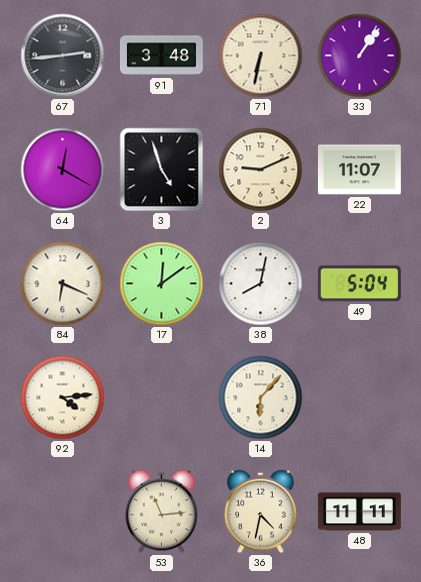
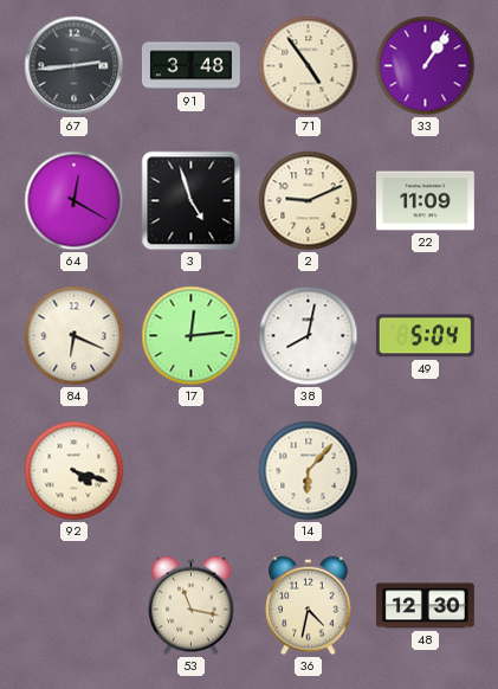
71: 6:32 -> 4:54 (309, 66)
22: 11:07 -> 11:09 (425, 201)
17: 12:09 -> 12:14 (192, 336)
92: 4:14 -> 4:18 (75, 471)
53: 11:14 -> 11:17 (192, 606)
48: 11:11 -> 12:30 (425, 606)
